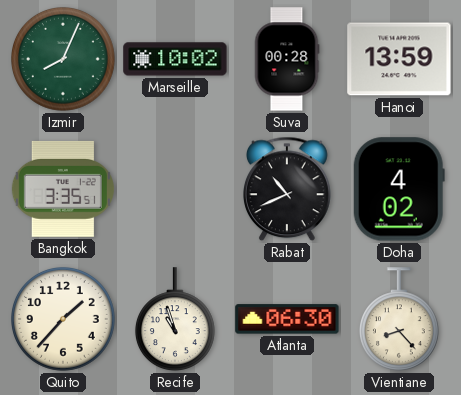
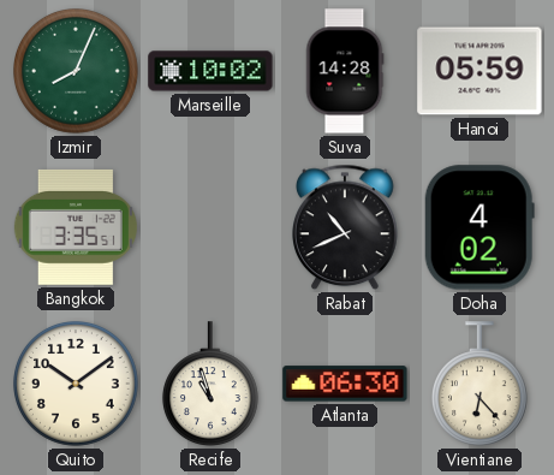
Suva: 00:28 -> 14:28 (345, 71)
Hanoi: 13:59 -> 05:59 (479, 71)
Quito: 1:37 -> 10:09 (77, 385)
Vientiane: 8:23 -> 6:23 (479, 384)
